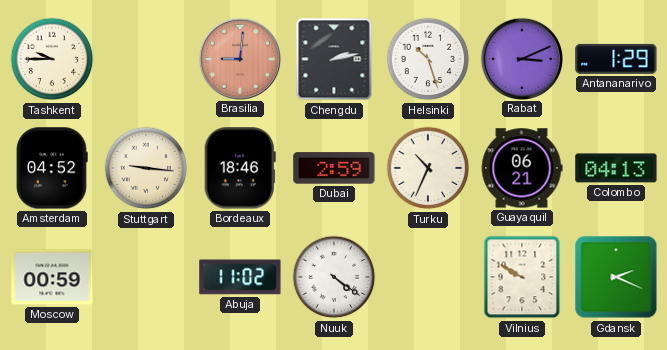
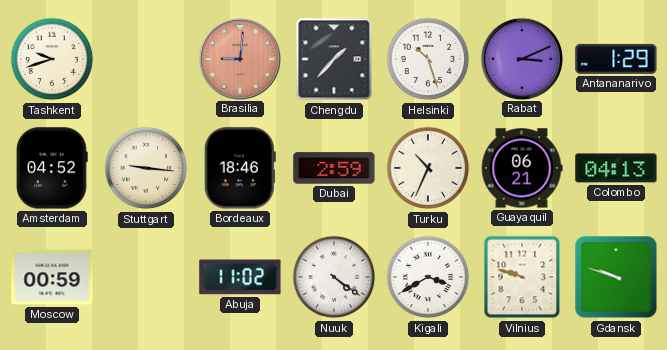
Tashkent: 9:45 -> 9:42 (52, 59)
Chengdu: 2:13 -> 1:37 (334, 59)
Kigali: none -> 3:40 (428, 277)
Vilnius: 9:50 -> 9:48 (522, 277)
Gdansk: 2:19 -> 9:48 (616, 277)
